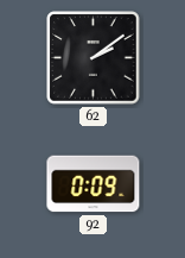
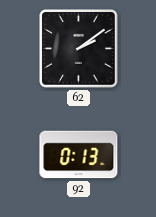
92: 0:09 -> 0:13 (79, 155)
